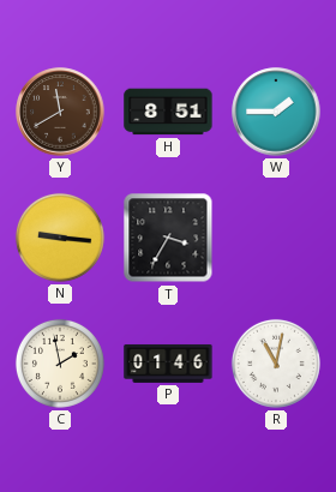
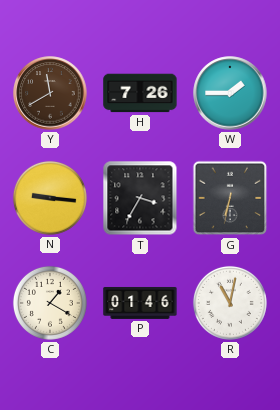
H: 8:51 -> 7:26 (140, 93)
G: none -> 6:32 (230, 198)
C: 1:58 -> 1:20 (50, 303)
